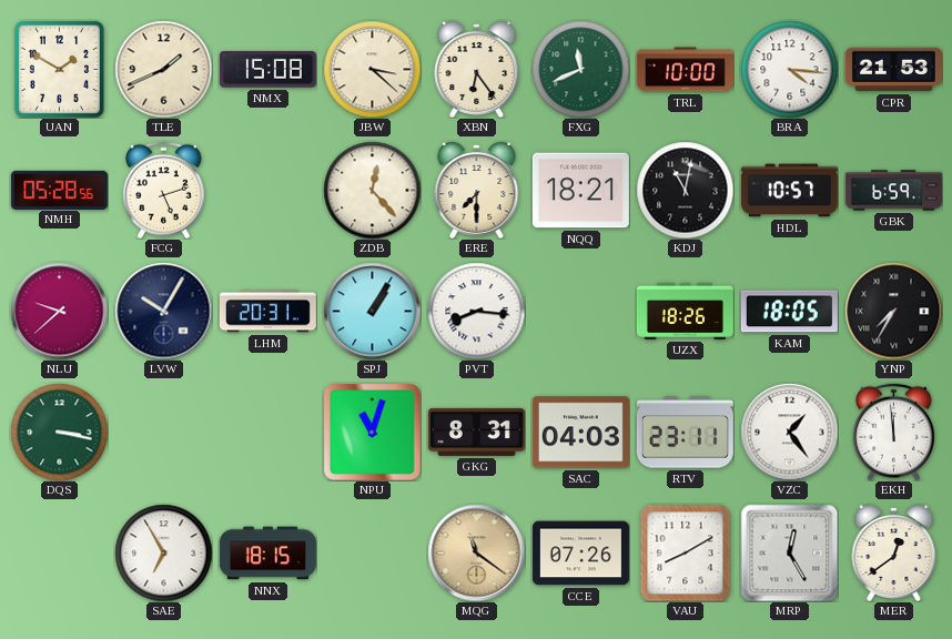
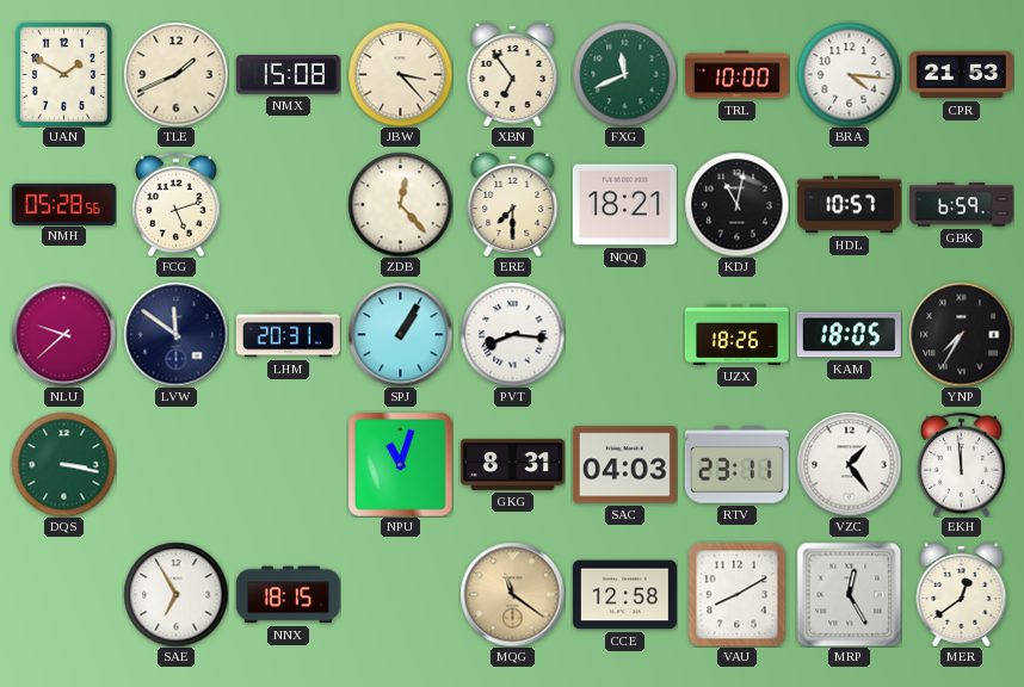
JBW: 3:22 -> 3:23 (400, 74)
XBN: 6:24 -> 6:54 (513, 75)
LVW: 10:05 -> 11:51 (175, 334)
CCE: 07:26 -> 12:58 (624, 595)
